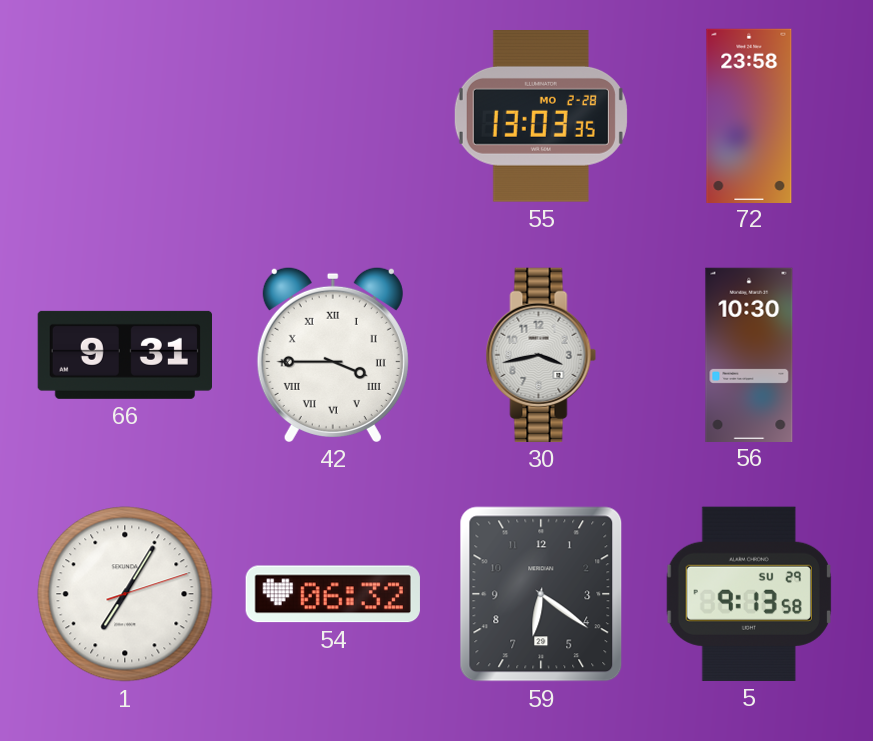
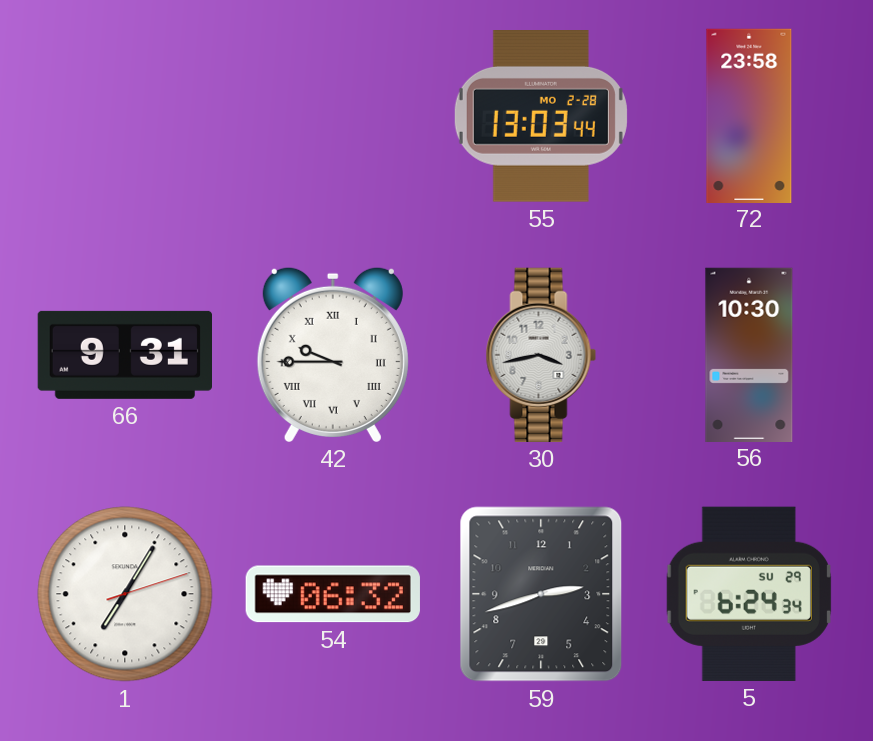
55: 13:03:35 -> 13:03:44 (541, 117)
42: 3:45 -> 9:45 (333, 354)
59: 6:21 -> 2:42 (541, 594)
5: 9:13 -> 6:24 (749, 594)
